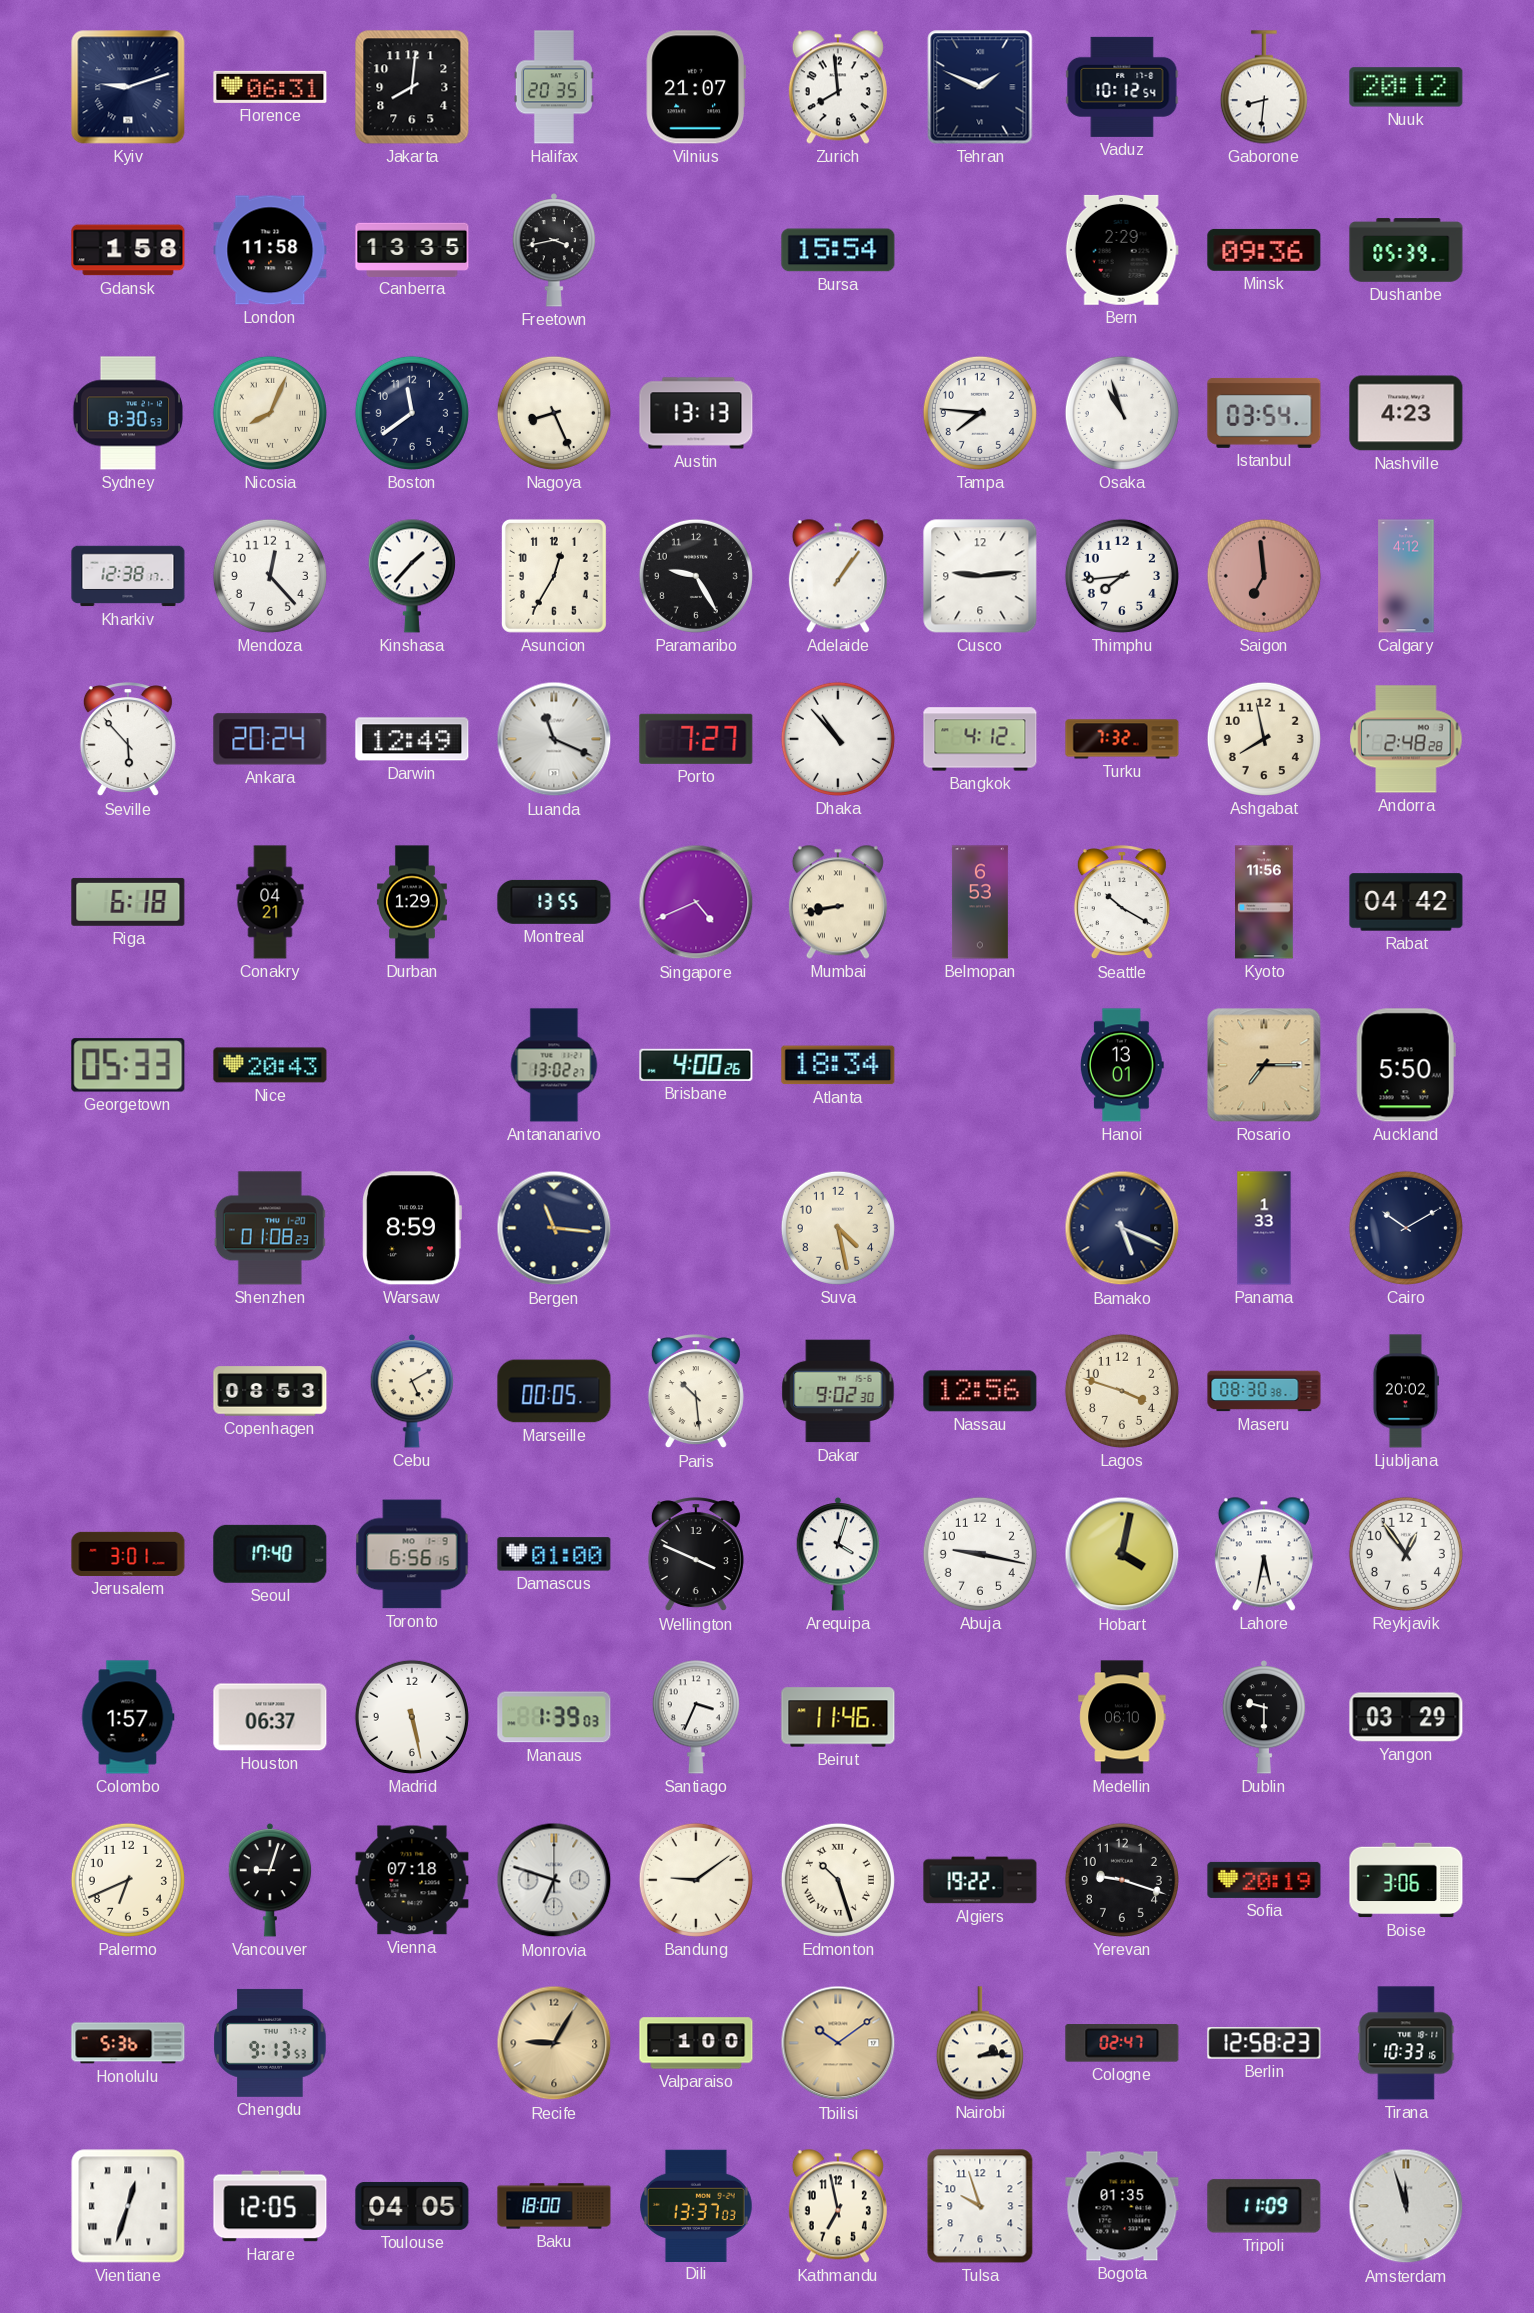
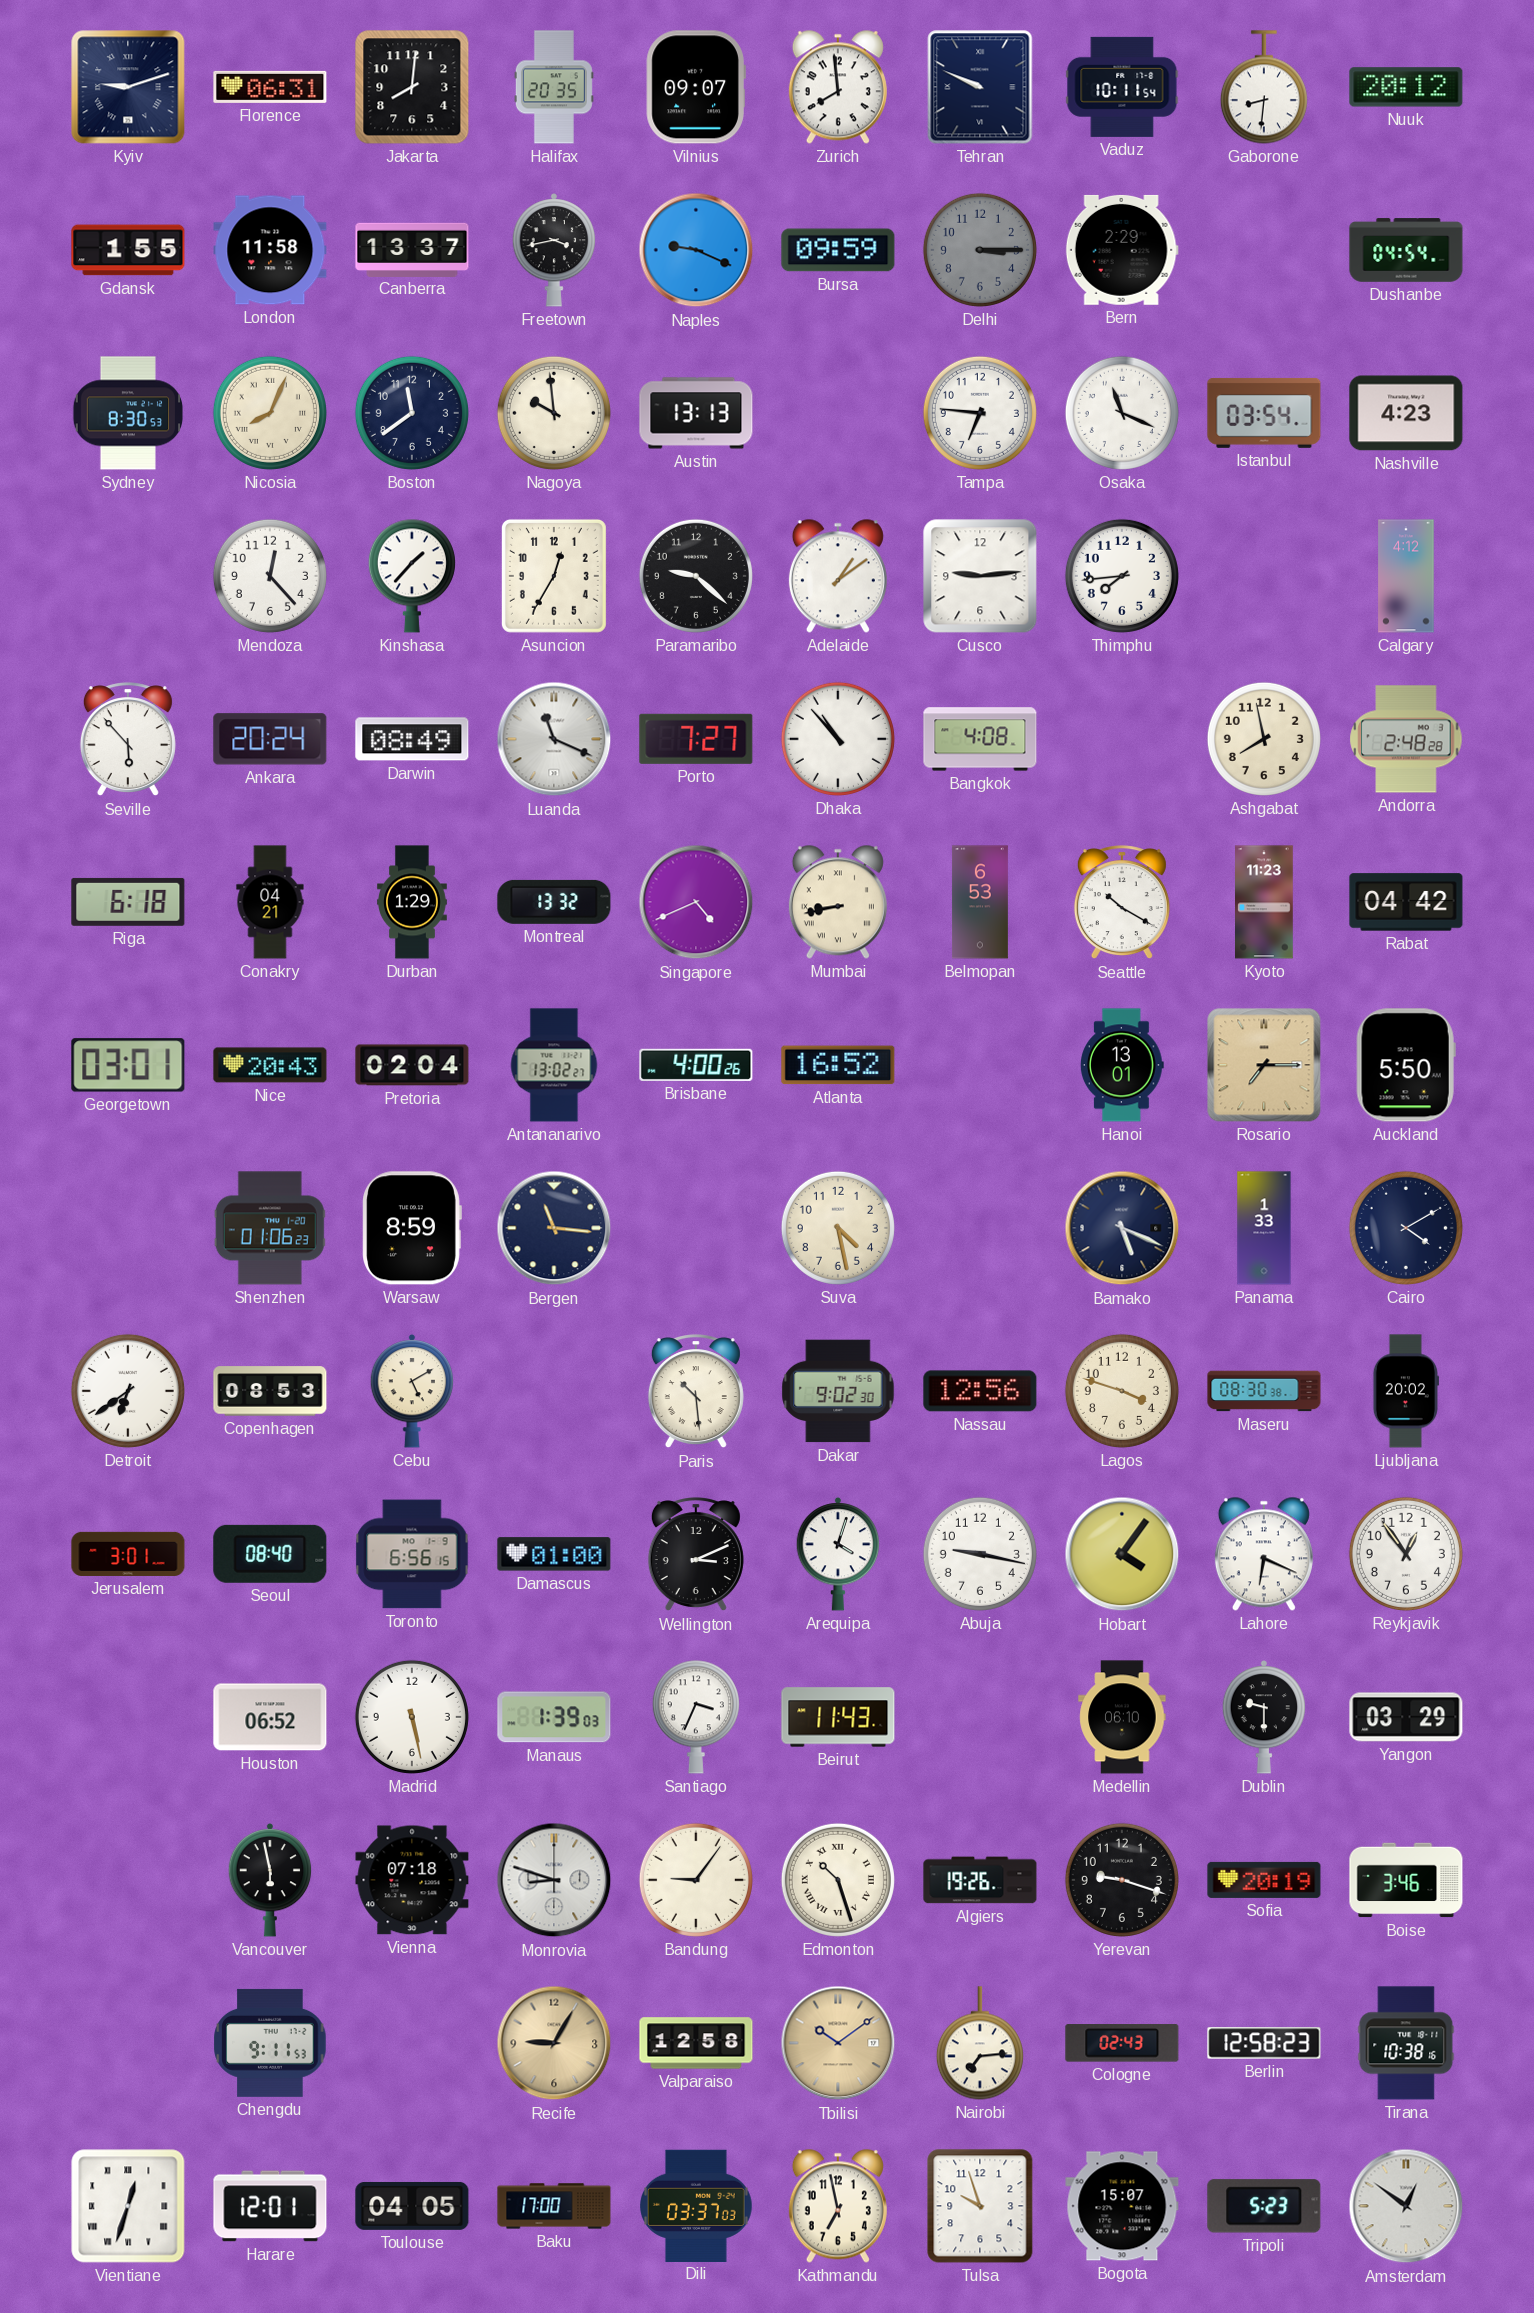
Vilnius: 21:07 -> 09:07 (696, 87)
Tehran: 1:49 -> 9:49 (980, 87)
Vaduz: 10:12 -> 10:11 (1122, 87)
Gdansk: 1:58 -> 1:55 (128, 250)
Canberra: 13:35 -> 13:37 (412, 249)
Naples: none -> 9:19 (696, 250)
Bursa: 15:54 -> 09:59 (838, 250)
Delhi: none -> 3:15 (980, 250)
Minsk: 09:36 -> none (1264, 250)
Dushanbe: 05:39 -> 04:54 (1406, 250)
Nagoya: 8:26 -> 9:59 (554, 413)
Tampa: 7:46 -> 6:46 (980, 413)
Osaka: 10:57 -> 11:19 (1122, 413)
Kharkiv: 12:38 -> none (128, 576)
Paramaribo: 9:25 -> 9:22 (696, 576)
Adelaide: 1:06 -> 1:09 (838, 576)
Saigon: 6:59 -> none (1264, 576)
Darwin: 12:49 -> 08:49 (412, 739)
Bangkok: 4:12 -> 4:08 (980, 739)
Turku: 7:32 -> none (1122, 739)
Montreal: 13:55 -> 13:32 (554, 902)
Kyoto: 11:56 -> 11:23 (1265, 902)
Georgetown: 05:33 -> 03:01 (128, 1065)
Pretoria: none -> 02:04 (412, 1065)
Atlanta: 18:34 -> 16:52 (838, 1065)
Shenzhen: 01:08 -> 01:06 (270, 1228)
Cairo: 10:10 -> 4:10 (1406, 1228)
Detroit: none -> 6:39 (128, 1391)
Marseille: 00:05 -> none (554, 1391)
Seoul: 17:40 -> 08:40 (270, 1554)
Wellington: 3:49 -> 3:11 (696, 1555)
Hobart: 4:02 -> 4:06 (1122, 1554)
Lahore: 5:32 -> 6:19 (1264, 1554)
Colombo: 1:57 -> none (128, 1717)
Houston: 06:37 -> 06:52 (270, 1717)
Beirut: 11:46 -> 11:43 (838, 1717)
Palermo: 6:41 -> none (128, 1880)
Vancouver: 9:03 -> 5:58 (270, 1880)
Monrovia: 6:48 -> 8:48 (554, 1880)
Bandung: 9:09 -> 9:06 (696, 1880)
Algiers: 19:22 -> 19:26 (980, 1880)
Boise: 3:06 -> 3:46 (1406, 1880)
Honolulu: 5:36 -> none (128, 2043)
Chengdu: 9:13 -> 9:11 (270, 2043)
Valparaiso: 1:00 -> 12:58 (696, 2043)
Nairobi: 2:14 -> 7:14 (980, 2043)
Cologne: 02:47 -> 02:43 (1122, 2043)
Tirana: 10:33 -> 10:38 (1406, 2043)
Harare: 12:05 -> 12:01 (270, 2206)
Baku: 18:00 -> 17:00 (554, 2206)
Dili: 13:37 -> 03:37 (697, 2205)
Bogota: 01:35 -> 15:07 (1122, 2206)
Tripoli: 11:09 -> 5:23 (1264, 2206)
Amsterdam: 11:57 -> 12:51 (1406, 2206)
